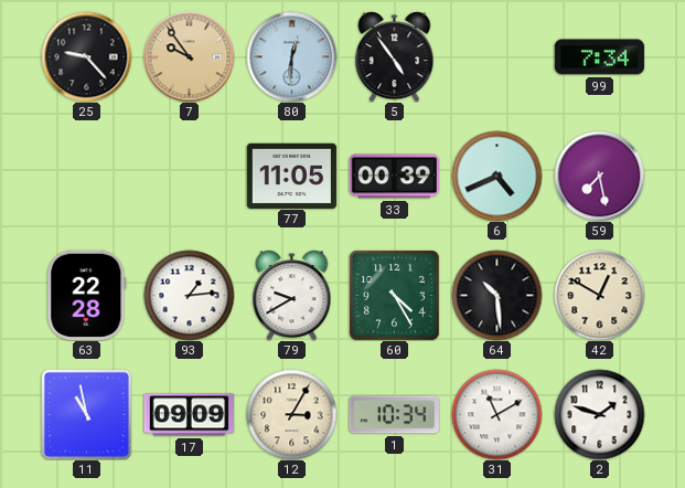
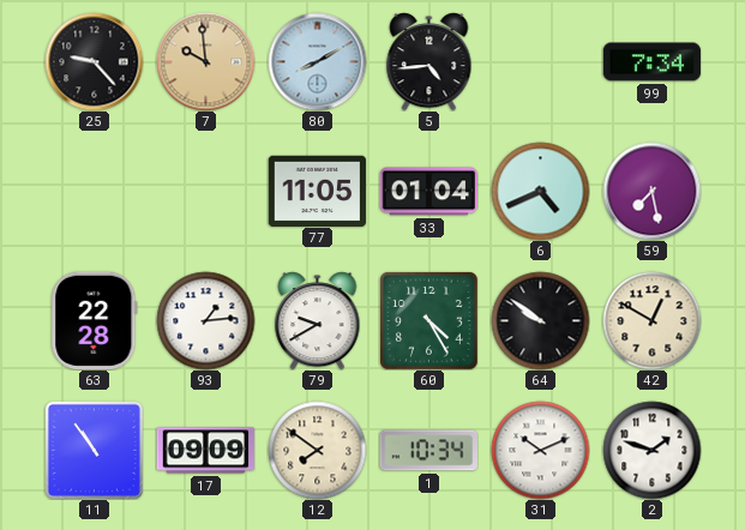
7: 9:54 -> 9:59 (205, 61)
80: 12:31 -> 8:10 (317, 61)
5: 4:54 -> 4:44 (429, 61)
33: 00:39 -> 01:04 (428, 192)
64: 10:29 -> 9:51 (540, 320)
11: 10:58 -> 10:54 (94, 450)
12: 3:05 -> 7:51 (317, 450)
31: 11:10 -> 10:11 (540, 450)
